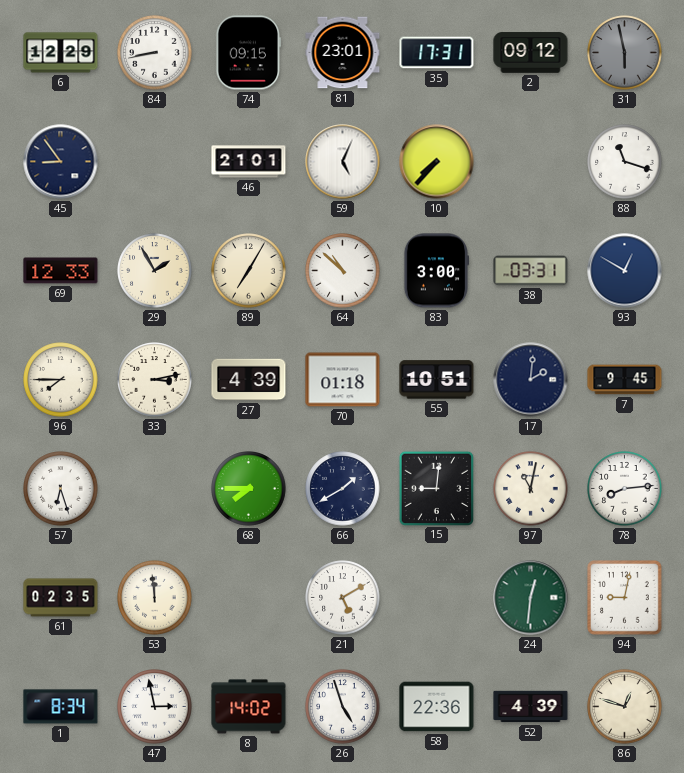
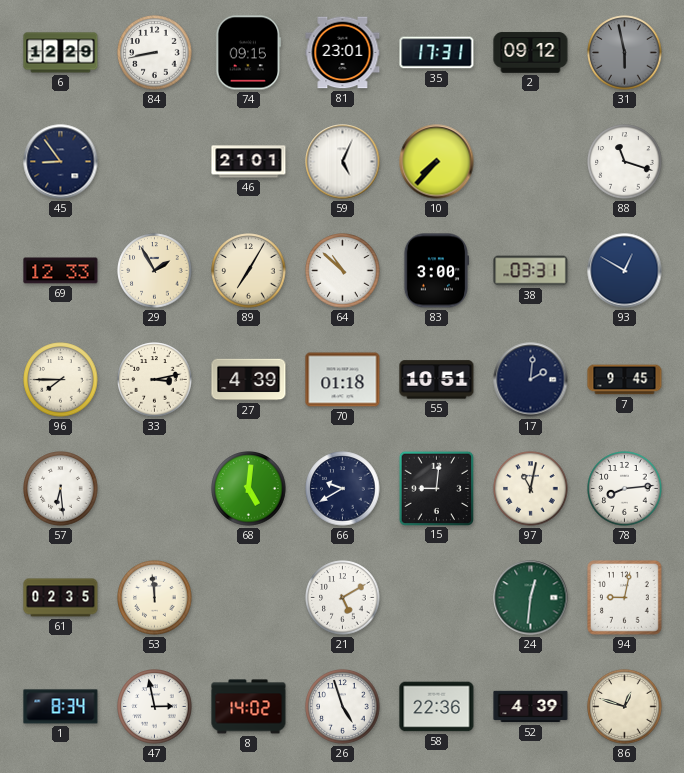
57: 6:27 -> 6:29 (61, 489)
68: 7:45 -> 5:01 (249, 489)
66: 1:40 -> 9:40 (343, 489)
